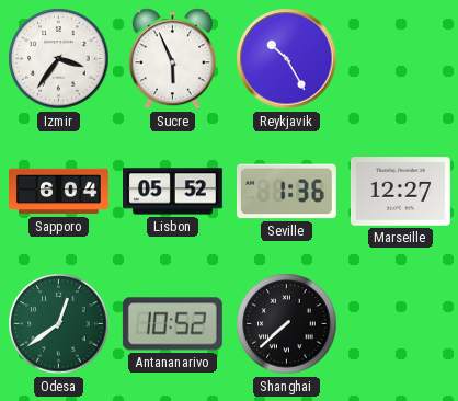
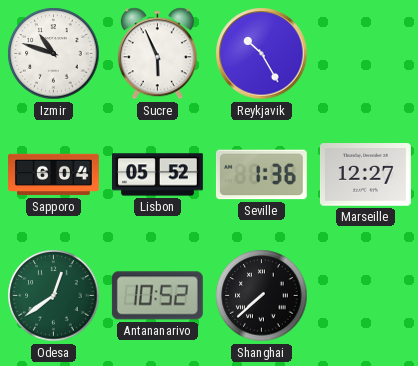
Izmir: 3:36 -> 10:48 (54, 54)
